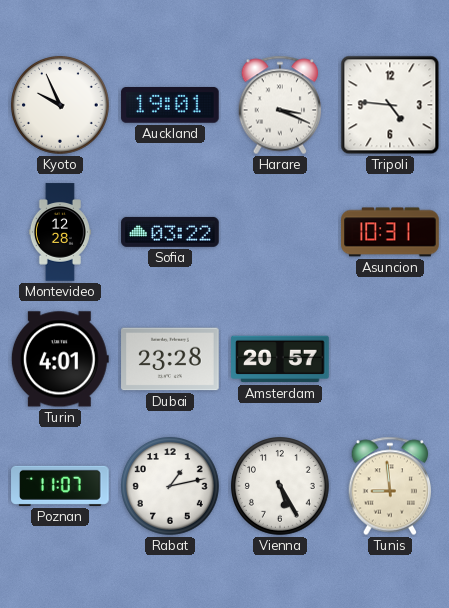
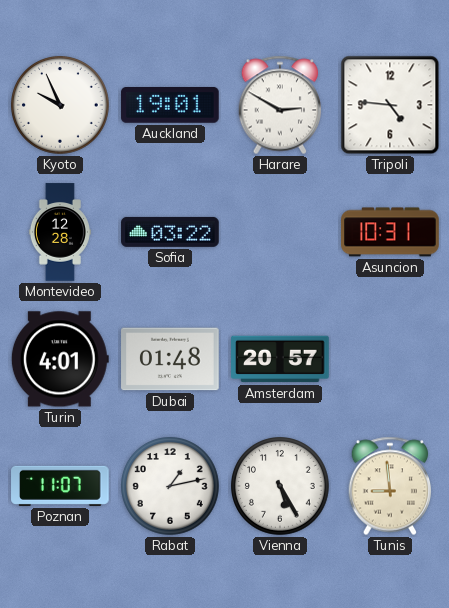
Harare: 3:19 -> 2:50 (280, 105)
Dubai: 23:28 -> 01:48 (170, 359)
